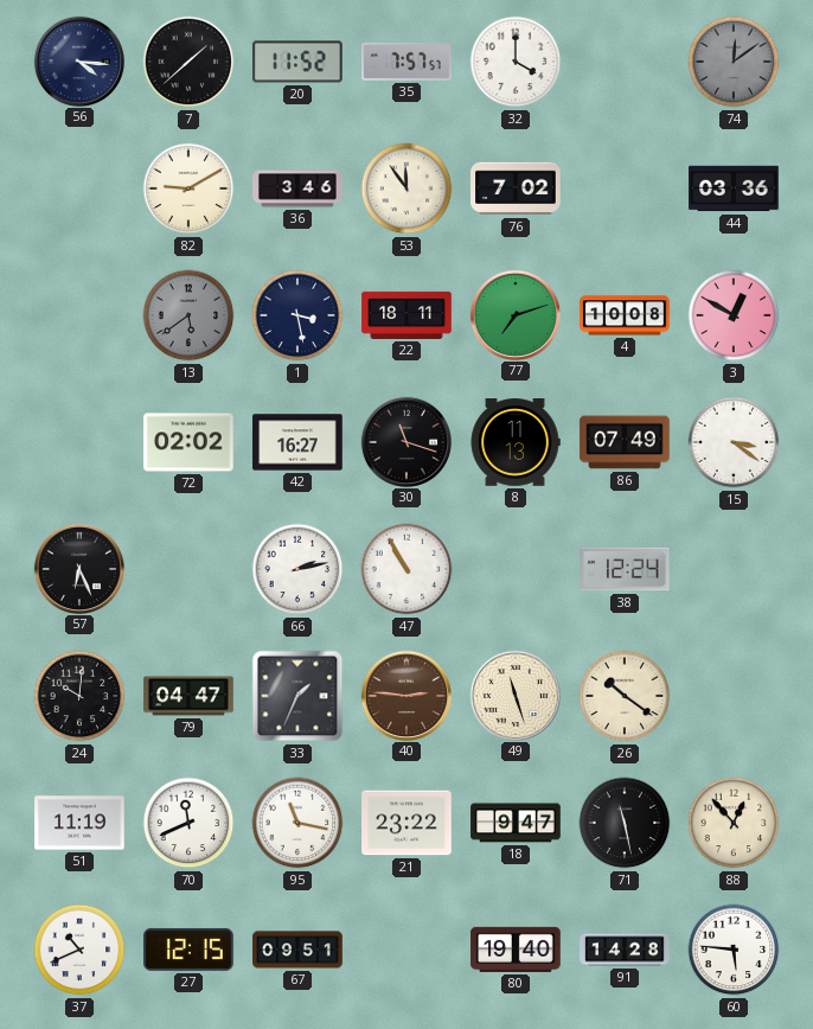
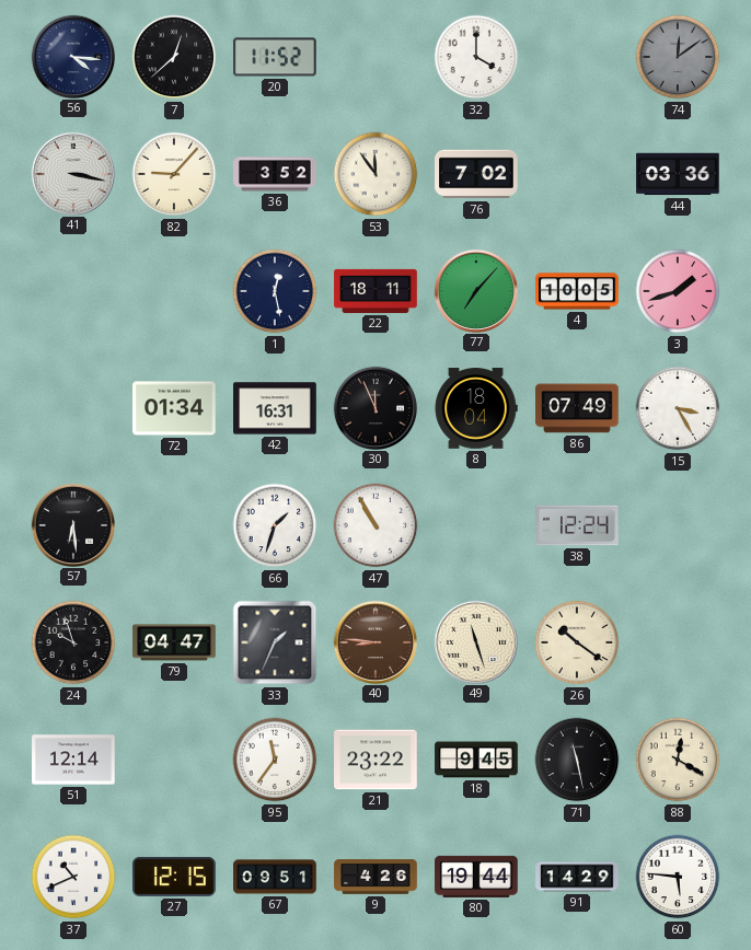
7: 1:38 -> 12:38 (174, 57)
35: 7:57 -> none (406, 63)
41: none -> 3:17 (72, 173)
82: 9:10 -> 9:07 (174, 174)
36: 3:46 -> 3:52 (275, 174)
13: 5:39 -> none (188, 315)
1: 3:28 -> 12:28 (275, 291)
77: 7:12 -> 7:07 (475, 290)
4: 10:08 -> 10:05 (577, 291)
3: 12:50 -> 1:42 (678, 291)
72: 02:02 -> 01:34 (174, 408)
42: 16:27 -> 16:31 (275, 408)
30: 11:18 -> 11:56 (374, 407)
8: 11:13 -> 18:04 (476, 408)
15: 3:21 -> 3:25 (678, 408)
57: 6:26 -> 6:29 (72, 524)
66: 2:13 -> 1:33 (275, 525)
24: 10:01 -> 9:57 (73, 642)
40: 2:46 -> 8:46 (374, 641)
51: 11:19 -> 12:14 (73, 760)
70: 11:41 -> none (188, 823)
95: 11:17 -> 11:36 (275, 760)
18: 9:47 -> 9:45 (476, 760)
88: 12:53 -> 12:20 (678, 760)
9: none -> 4:26 (376, 877)
80: 19:40 -> 19:44 (476, 877)
91: 14:28 -> 14:29 (577, 877)
